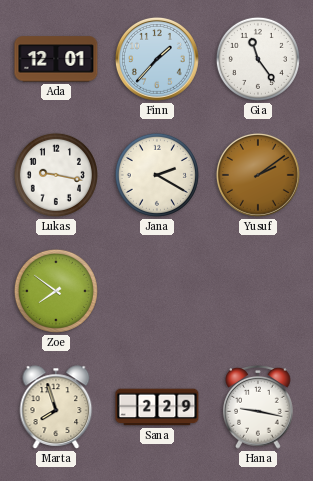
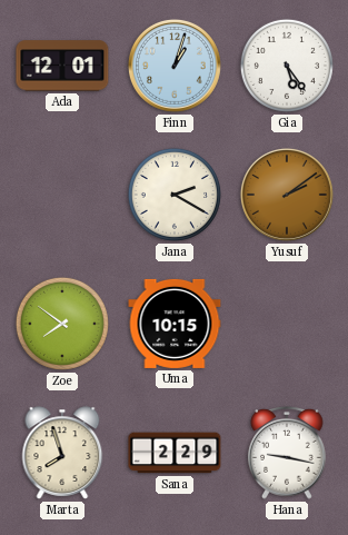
Finn: 1:37 -> 1:03 (175, 66)
Gia: 11:24 -> 5:24 (287, 66)
Lukas: 9:17 -> none (56, 175)
Uma: none -> 10:15 (175, 324)
